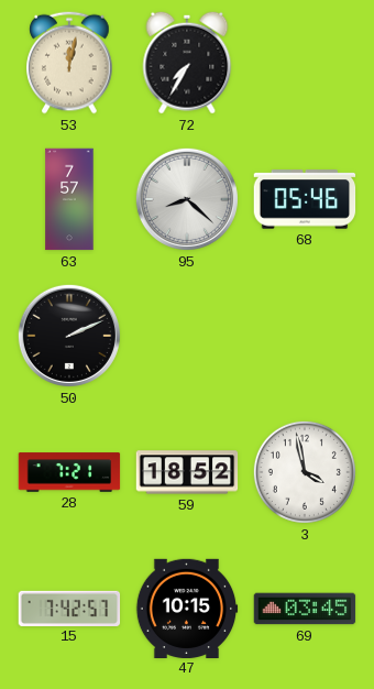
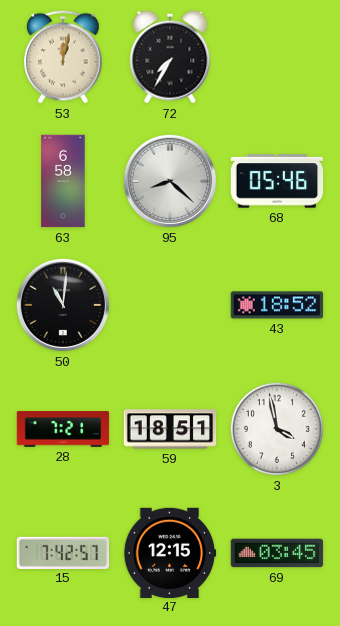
63: 7:57 -> 6:58 (63, 181)
50: 2:11 -> 11:01 (63, 305)
43: none -> 18:52 (277, 305)
59: 18:52 -> 18:51 (170, 429)
47: 10:15 -> 12:15 (170, 552)
